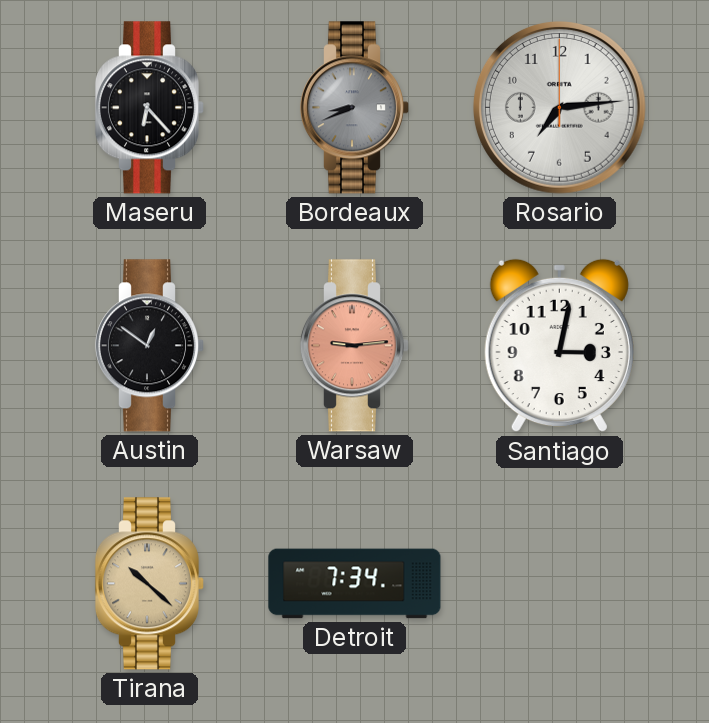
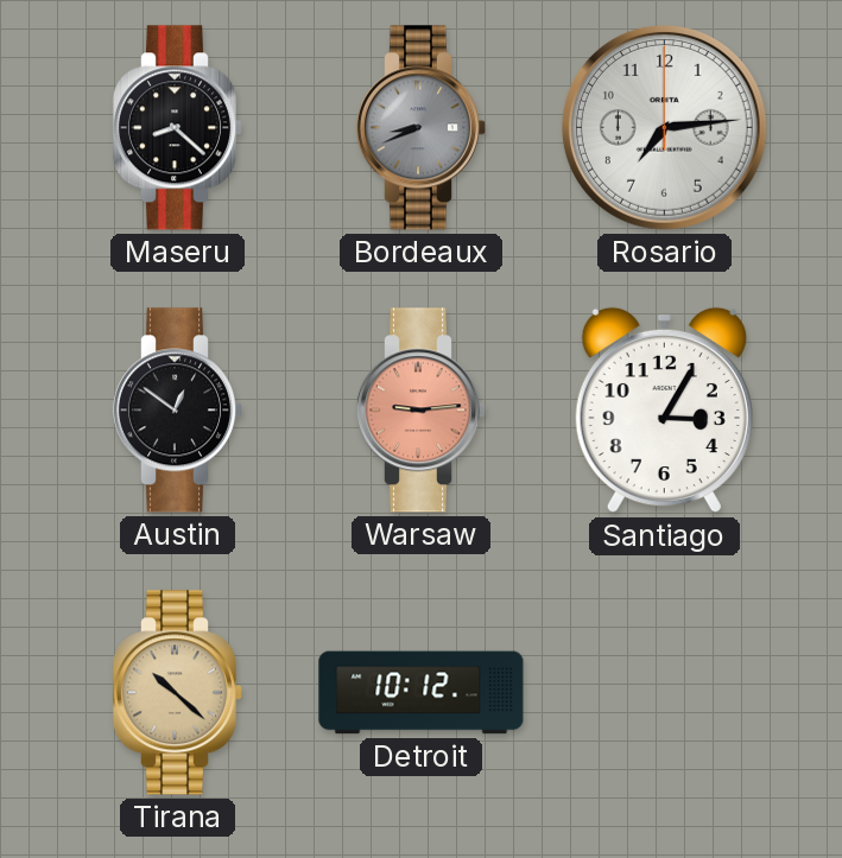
Maseru: 6:23 -> 8:22 (177, 128)
Santiago: 3:02 -> 3:05 (664, 411)
Detroit: 7:34 -> 10:12 (422, 693)
